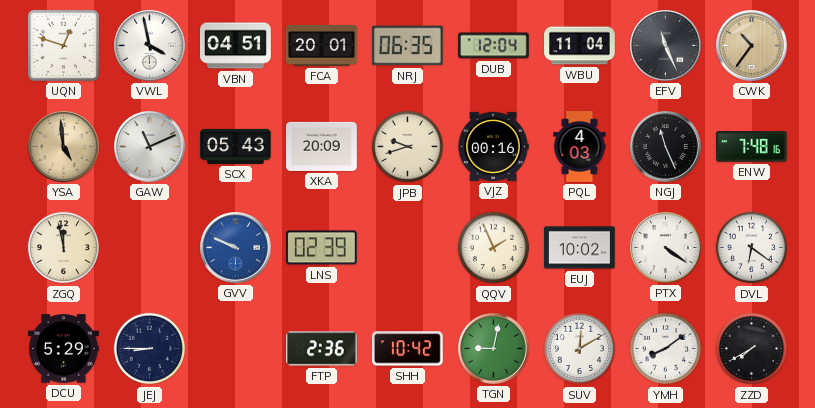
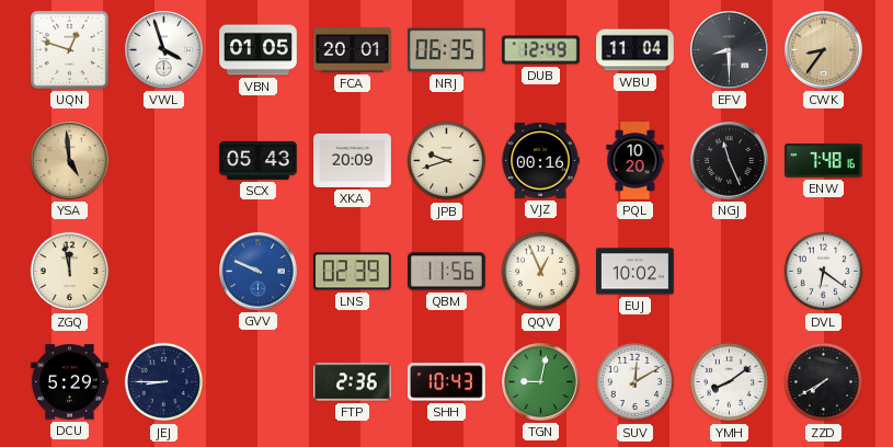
VWL: 3:58 -> 3:57 (164, 50)
VBN: 04:51 -> 01:05 (259, 50)
DUB: 12:04 -> 12:49 (541, 50)
EFV: 11:26 -> 8:30 (730, 50)
CWK: 10:36 -> 8:36 (824, 50)
GAW: 11:11 -> none (150, 147)
PQL: 4:03 -> 10:20 (636, 161)
QBM: none -> 11:56 (447, 272)
QQV: 1:56 -> 12:56 (541, 272)
PTX: 4:21 -> none (666, 248)
SHH: 10:42 -> 10:43 (447, 382)
